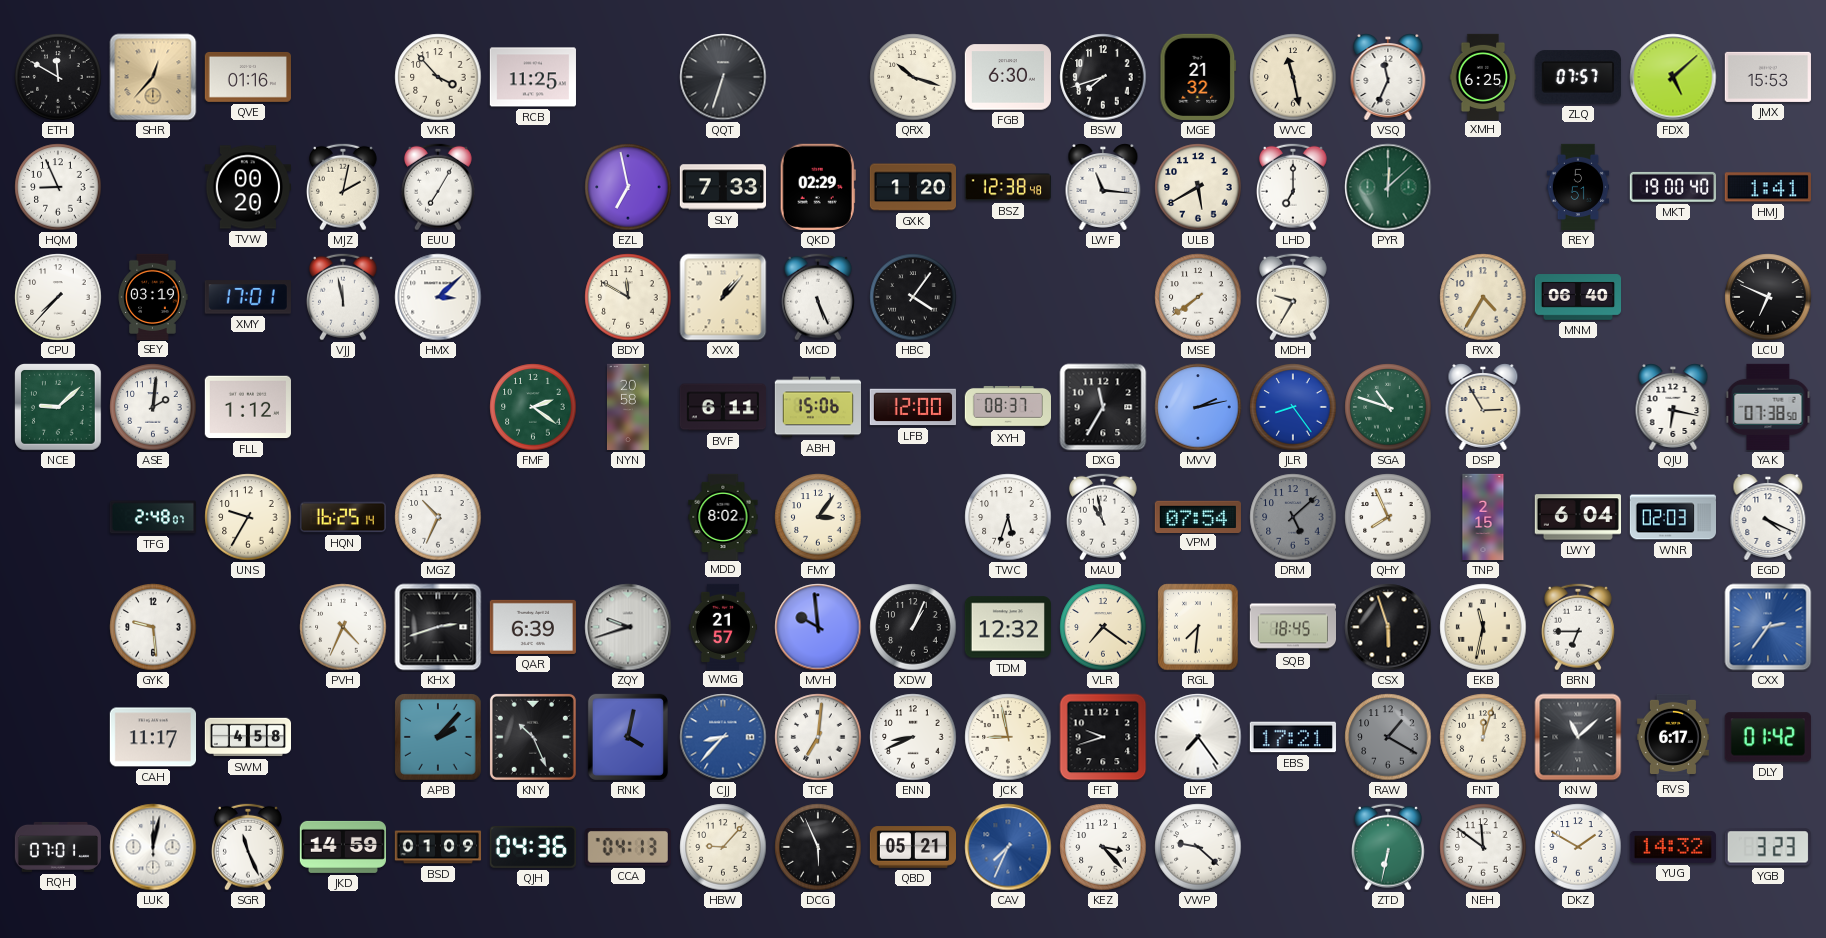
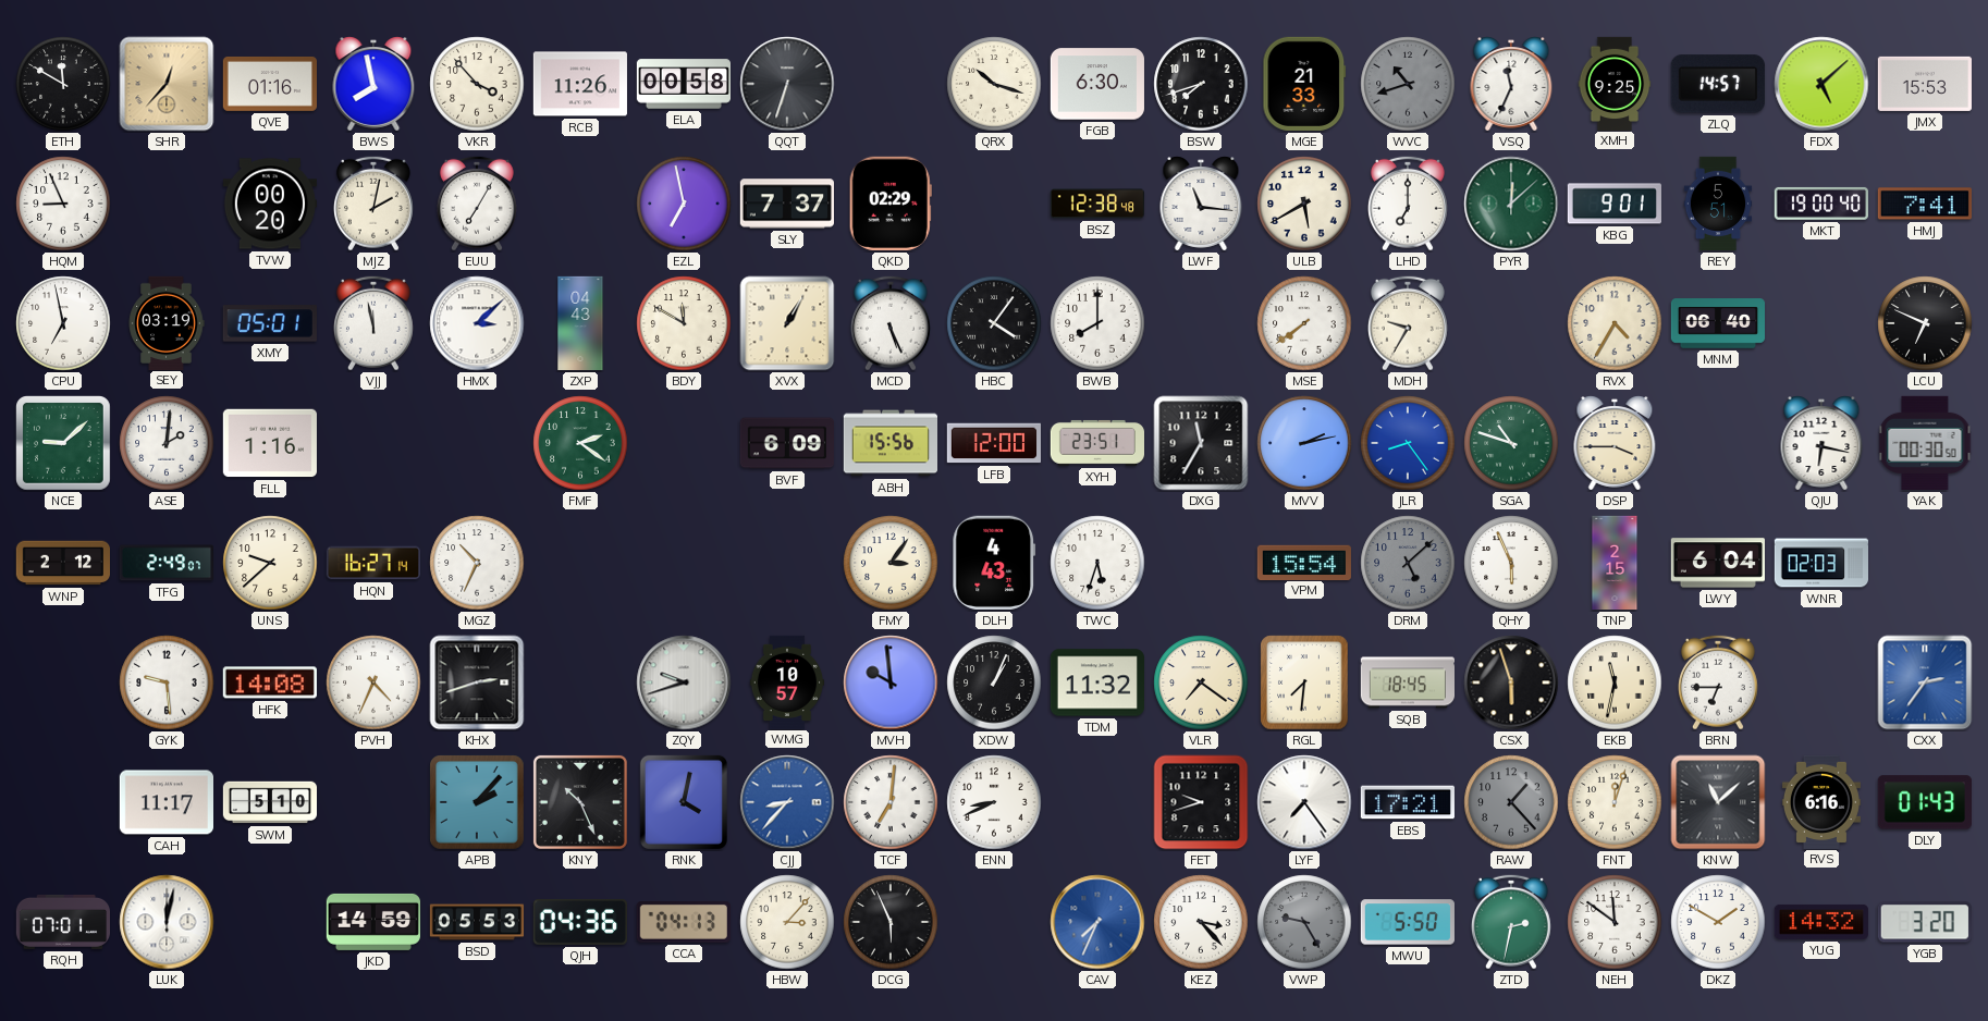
BWS: none -> 7:58 (373, 84)
RCB: 11:25 -> 11:26 (579, 84)
ELA: none -> 00:58 (683, 84)
MGE: 21:32 -> 21:33 (1304, 84)
WVC: 11:28 -> 10:42 (1408, 84)
WVC dial: cream -> grey (1408, 84)
XMH: 6:25 -> 9:25 (1615, 83)
ZLQ: 07:57 -> 14:57 (1718, 84)
SLY: 7:33 -> 7:37 (786, 204)
GXK: 1:20 -> none (912, 187)
KBG: none -> 9:01 (1615, 204)
HMJ: 1:41 -> 7:41 (1925, 204)
CPU: 7:37 -> 6:58 (63, 323)
XMY: 17:01 -> 05:01 (270, 323)
ZXP: none -> 04:43 (580, 323)
XVX: 1:07 -> 1:05 (787, 323)
BWB: none -> 8:00 (1097, 323)
FLL: 1:12 -> 1:16 (270, 443)
NYN: 20:58 -> none (628, 407)
BVF: 6:11 -> 6:09 (787, 443)
ABH: 15:06 -> 15:56 (889, 443)
XYH: 08:37 -> 23:51 (1096, 443)
DSP: 2:55 -> 3:45 (1615, 443)
YAK: 07:38 -> 00:30 (1925, 443)
WNP: none -> 2:12 (62, 563)
TFG: 2:48 -> 2:49 (165, 563)
UNS: 9:35 -> 9:38 (270, 563)
HQN: 16:25 -> 16:27 (372, 563)
MDD: 8:02 -> none (723, 516)
DLH: none -> 4:43 (994, 563)
MAU: 10:58 -> none (1103, 517)
VPM: 07:54 -> 15:54 (1304, 562)
QHY: 7:56 -> 5:56 (1511, 563)
EGD: 4:19 -> none (1768, 517)
HFK: none -> 14:08 (270, 682)
QAR: 6:39 -> none (532, 627)
WMG: 21:57 -> 10:57 (787, 681)
TDM: 12:32 -> 11:32 (1096, 682)
SWM: 4:58 -> 5:10 (269, 802)
JCK: 8:58 -> none (1008, 737)
RAW: 1:20 -> 1:23 (1511, 802)
RVS: 6:17 -> 6:16 (1821, 801)
DLY: 01:42 -> 01:43 (1925, 802)
SGR: 11:26 -> none (248, 847)
BSD: 01:09 -> 05:53 (477, 922)
HBW: 9:07 -> 3:07 (787, 922)
QBD: 05:21 -> none (912, 847)
VWP: 9:22 -> 9:25 (1304, 922)
VWP dial: white -> grey (1304, 922)
MWU: none -> 5:50 (1408, 922)
ZTD: 6:32 -> 2:32 (1511, 922)
YGB: 3:23 -> 3:20 (1925, 922)
